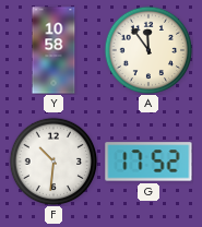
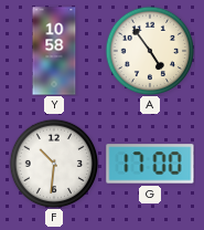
A: 11:54 -> 4:54 (150, 51)
G: 17:52 -> 17:00 (150, 164)
